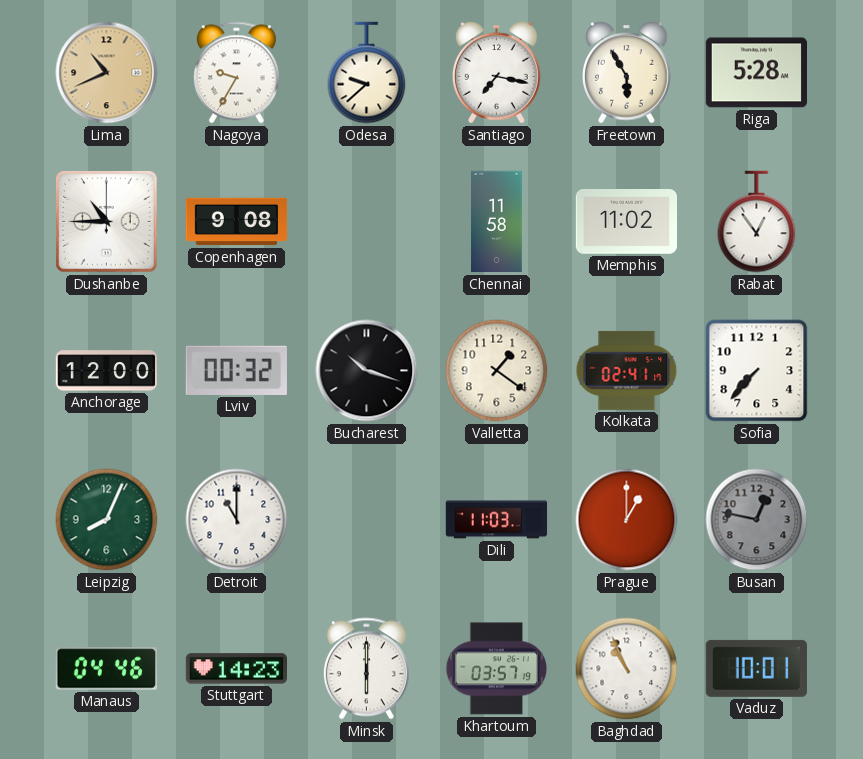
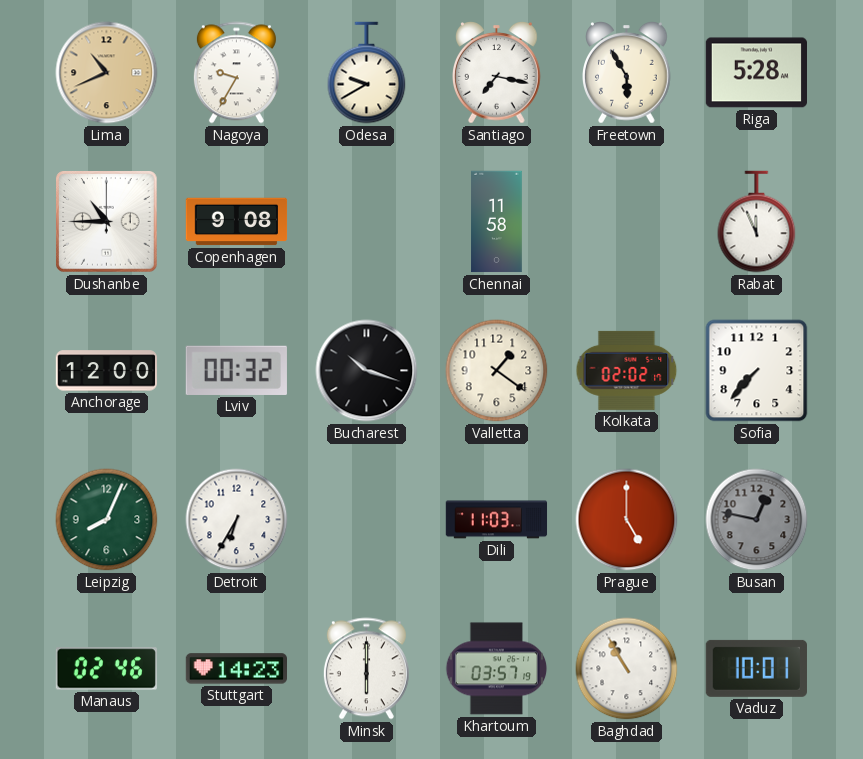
Odesa: 9:38 -> 9:40 (367, 73)
Memphis: 11:02 -> none (626, 222)
Rabat: 12:54 -> 11:56 (757, 222)
Kolkata: 02:41 -> 02:02 (627, 370)
Detroit: 11:00 -> 6:35 (237, 520)
Prague: 1:00 -> 5:00 (627, 520)
Manaus: 04:46 -> 02:46 (106, 669)
Baghdad: 10:56 -> 10:55 (627, 669)
